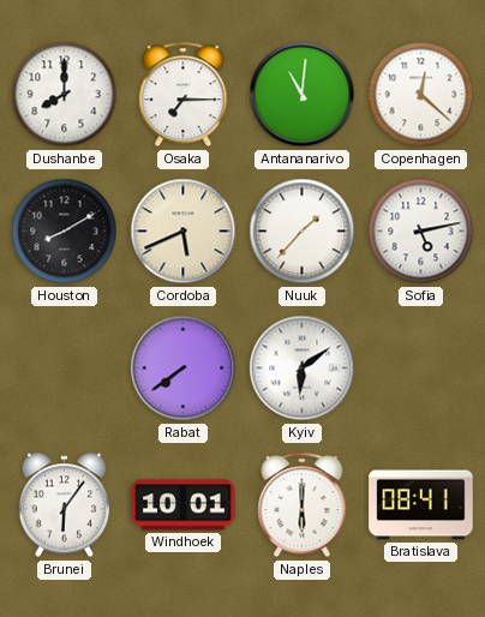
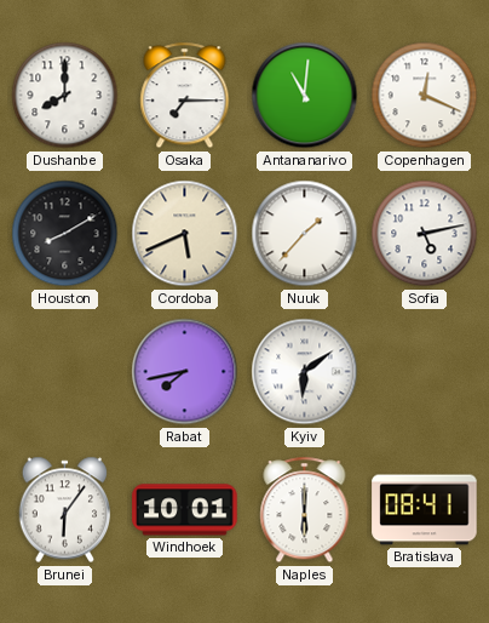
Copenhagen: 12:22 -> 12:19 (425, 96)
Rabat: 7:39 -> 7:43 (185, 372)
